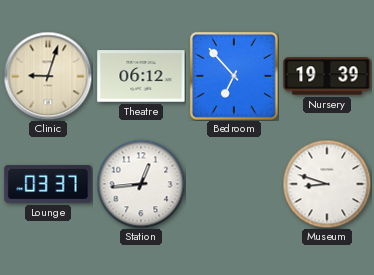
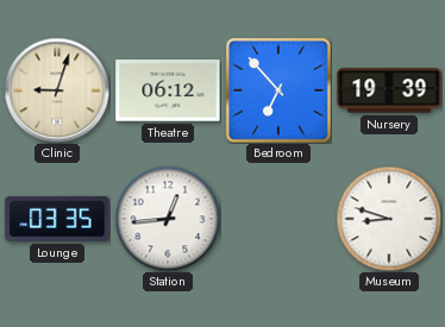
Lounge: 03:37 -> 03:35 (57, 219)
